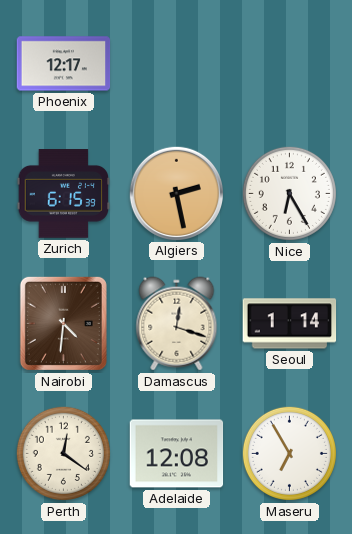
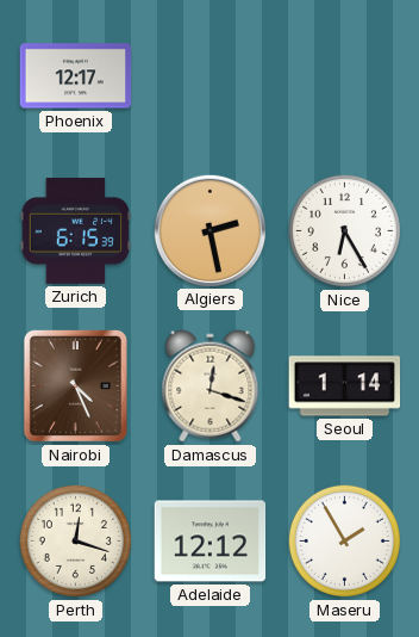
Nairobi: 4:31 -> 4:26 (75, 385)
Perth: 12:21 -> 12:18 (75, 540)
Adelaide: 12:08 -> 12:12 (211, 542)
Maseru: 6:55 -> 1:55 (344, 540)
